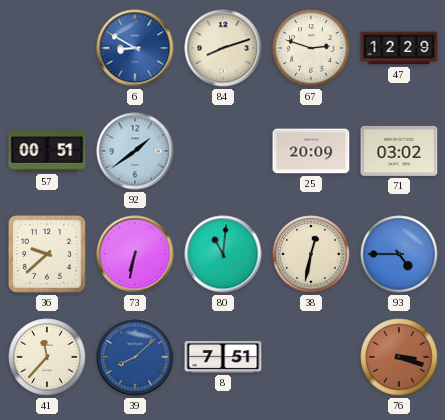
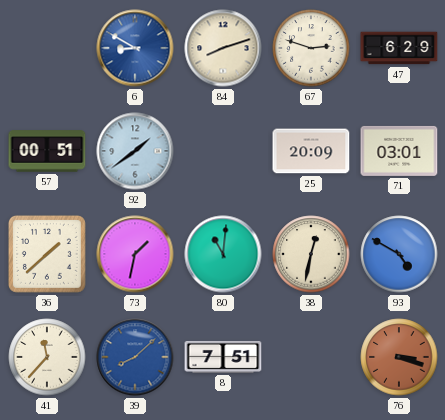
47: 12:29 -> 6:29 (399, 48)
71: 03:02 -> 03:01 (399, 151)
36: 9:38 -> 1:38 (47, 254)
73: 6:32 -> 1:32 (135, 254)
93: 4:45 -> 4:50 (399, 254)
